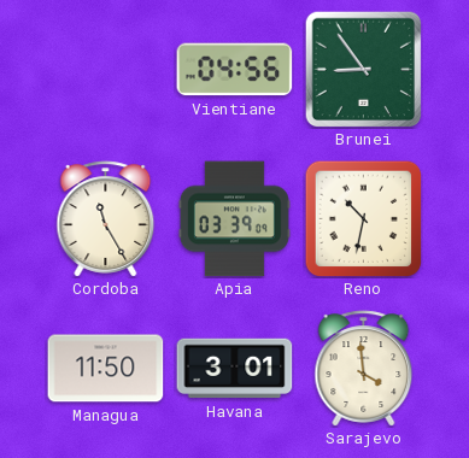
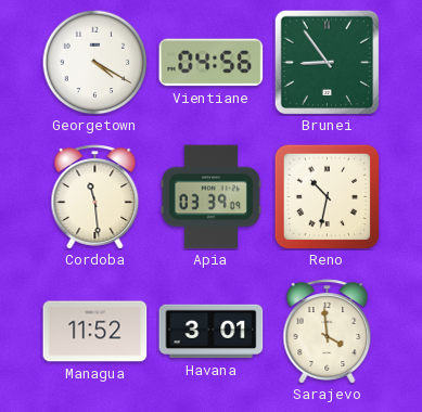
Georgetown: none -> 4:20 (94, 62)
Cordoba: 11:25 -> 11:29 (95, 197)
Managua: 11:50 -> 11:52 (95, 332)
